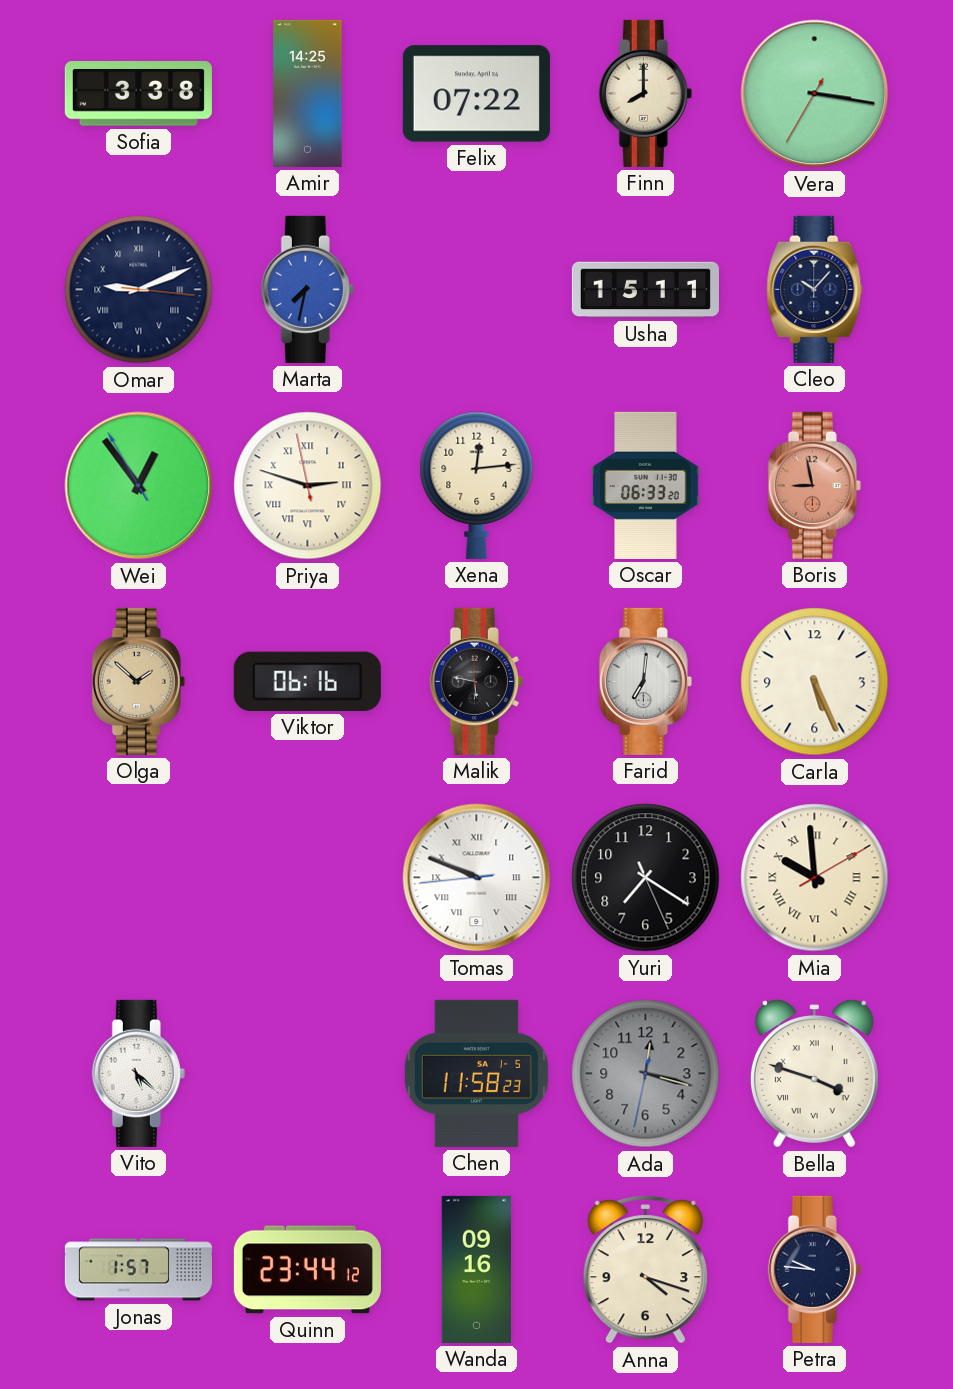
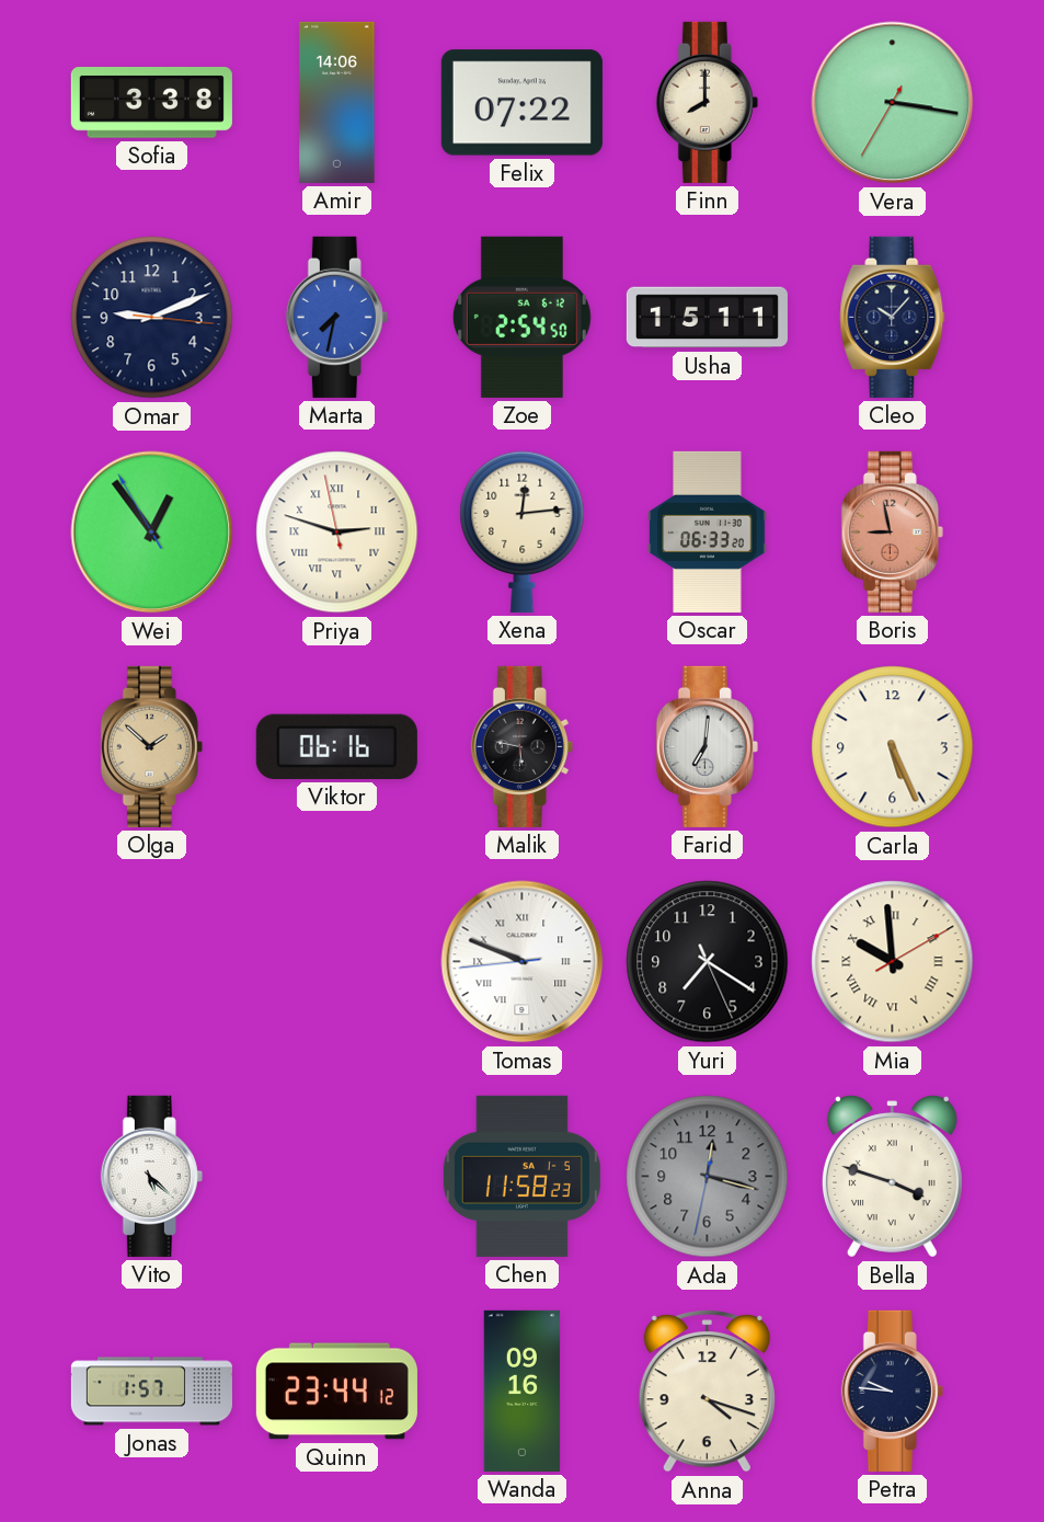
Amir: 14:25 -> 14:06 (337, 102)
Omar numerals: Roman -> Arabic (152, 318)
Zoe: none -> 2:54 (521, 317)
